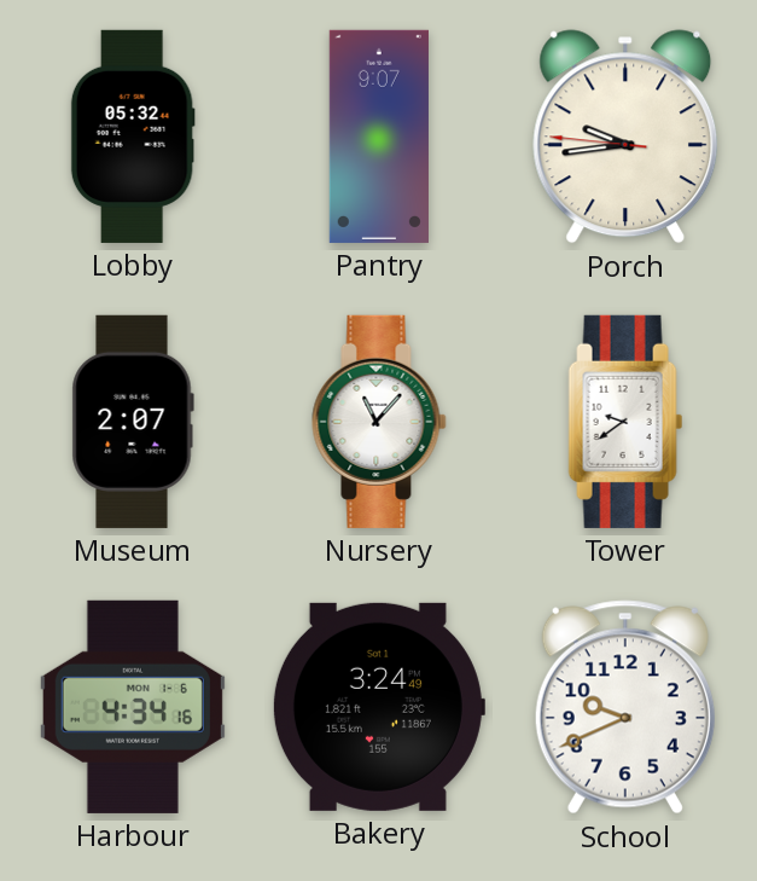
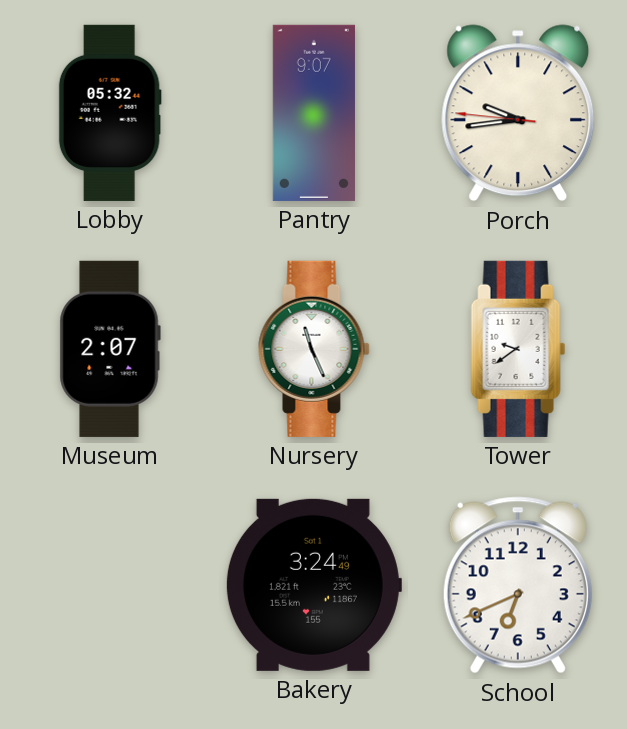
Nursery: 11:07 -> 11:26 (314, 349)
Harbour: 4:34 -> none (133, 707)
School: 9:41 -> 6:41 (518, 585)
